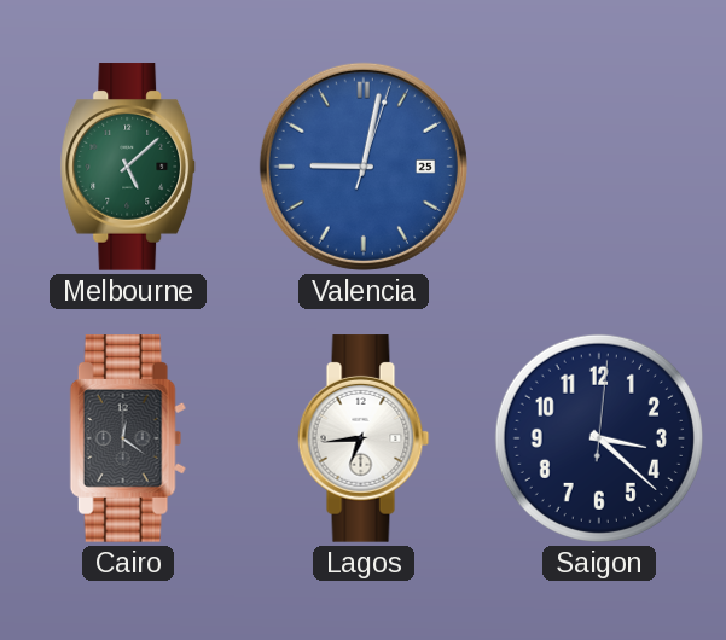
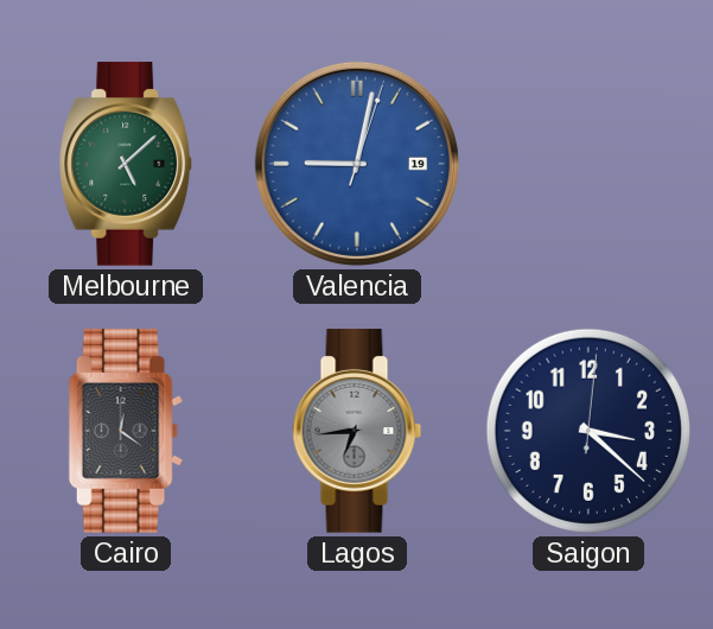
Valencia date: 25 -> 19 (357, 164)
Lagos dial: white -> grey (357, 431)
